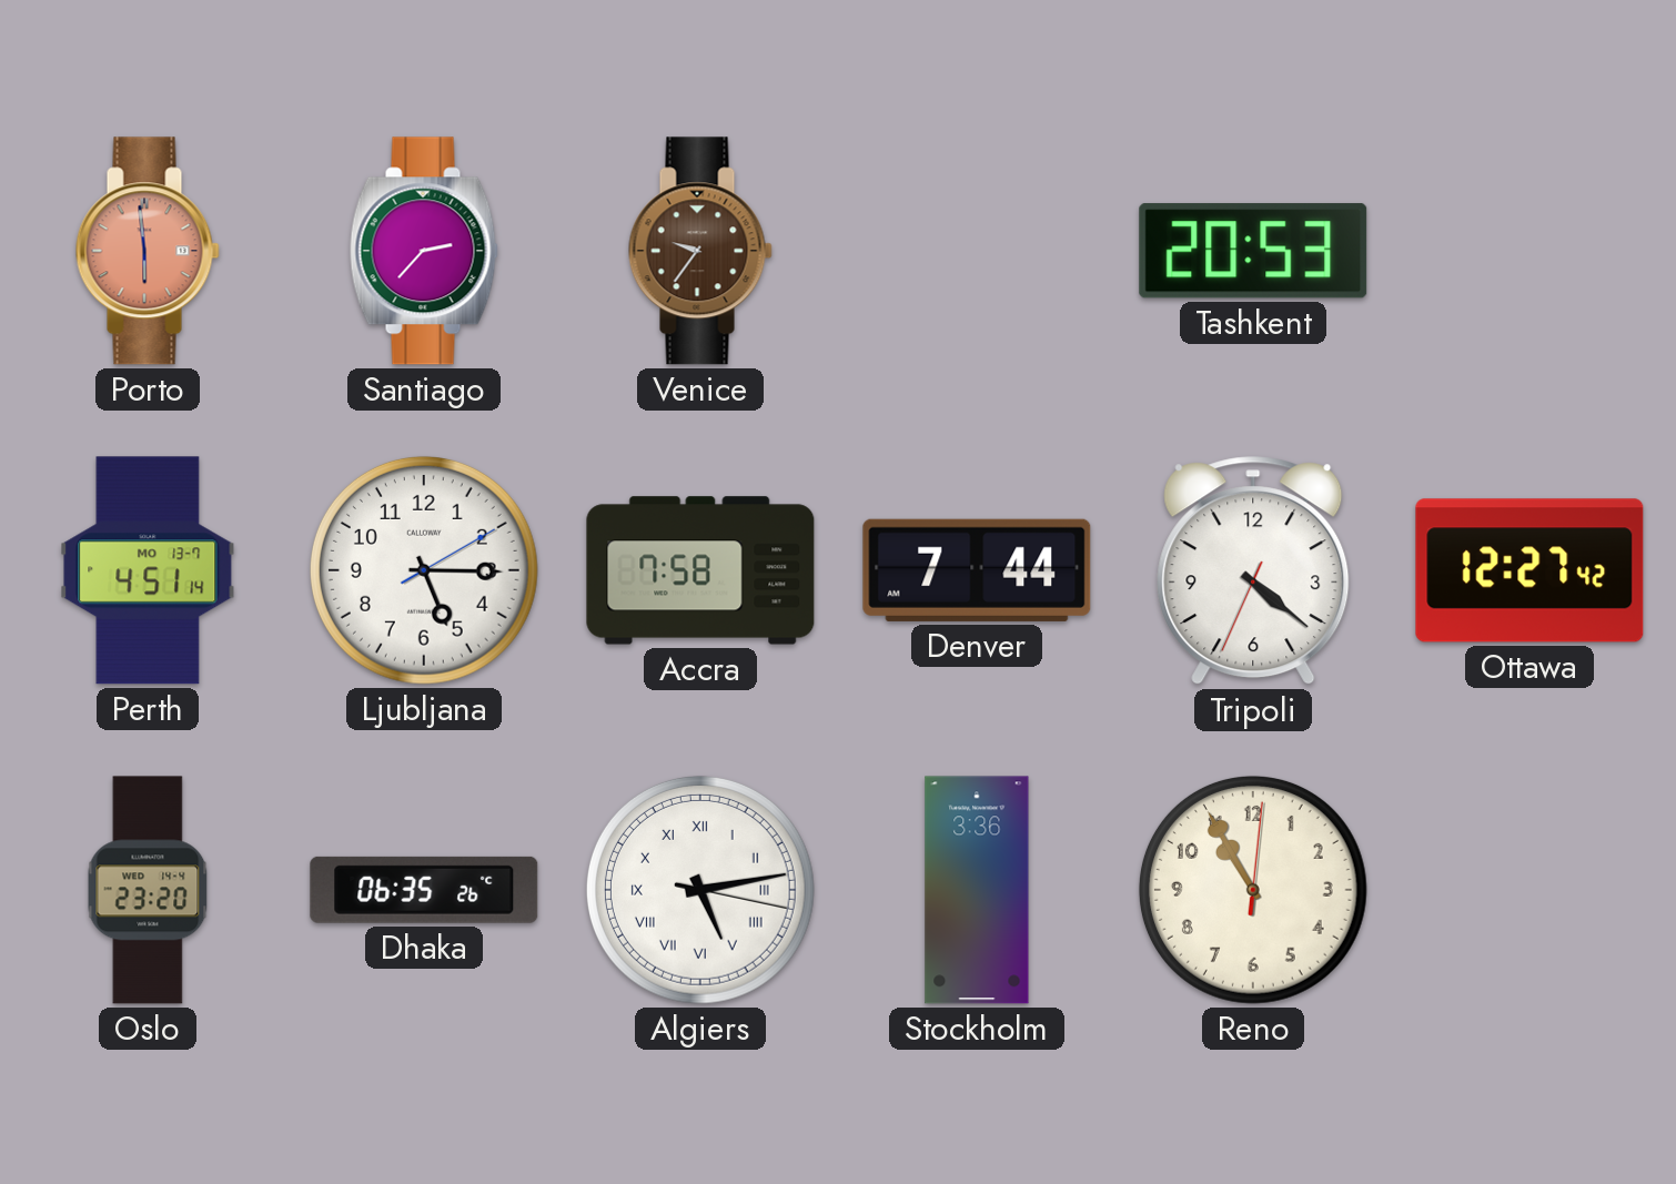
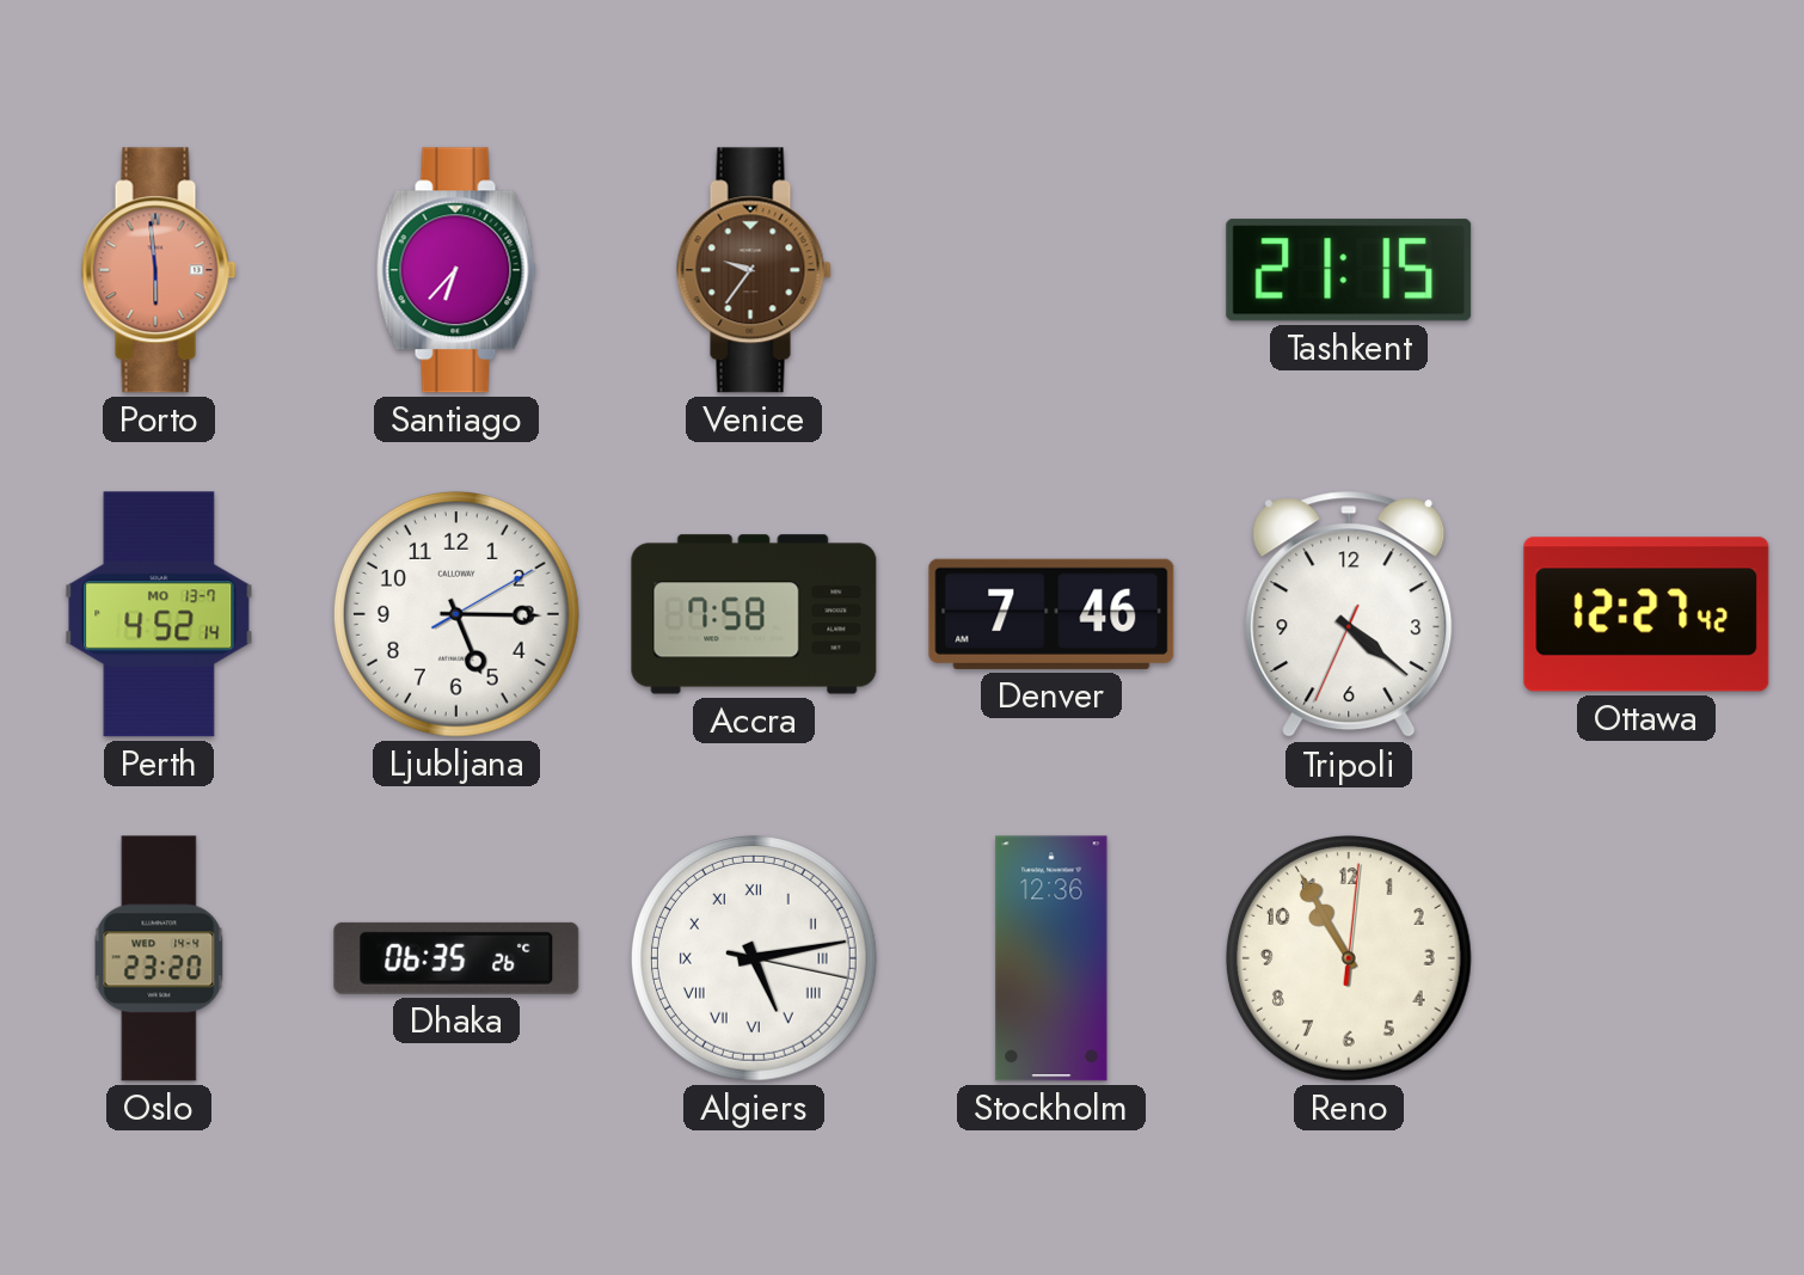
Santiago: 2:37 -> 6:37 (456, 270)
Tashkent: 20:53 -> 21:15 (1349, 270)
Perth: 4:51 -> 4:52 (159, 614)
Denver: 7:44 -> 7:46 (1051, 614)
Stockholm: 3:36 -> 12:36 (1051, 958)
